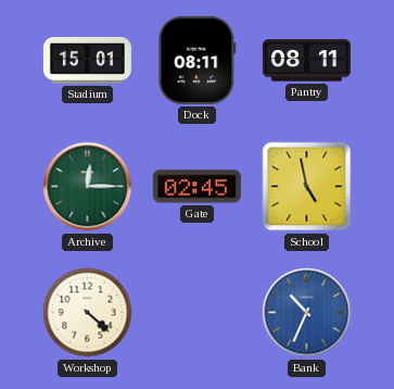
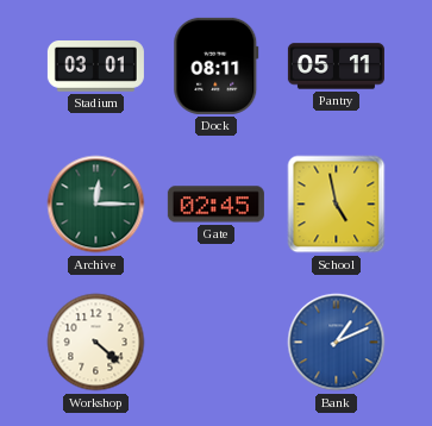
Stadium: 15:01 -> 03:01 (95, 67)
Pantry: 08:11 -> 05:11 (336, 67)
Bank: 10:34 -> 1:11 (337, 343)
